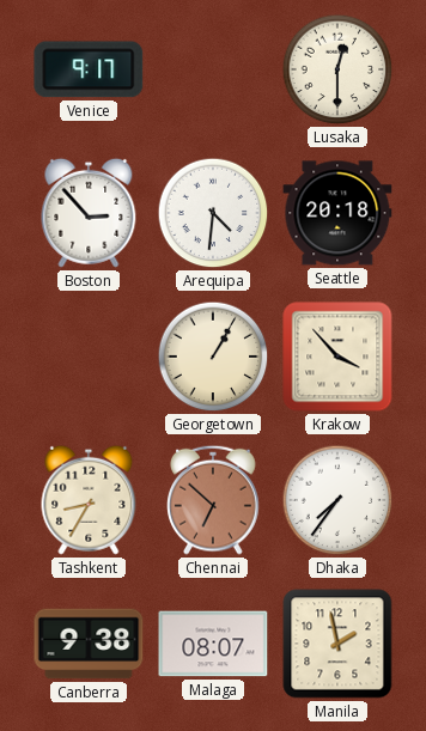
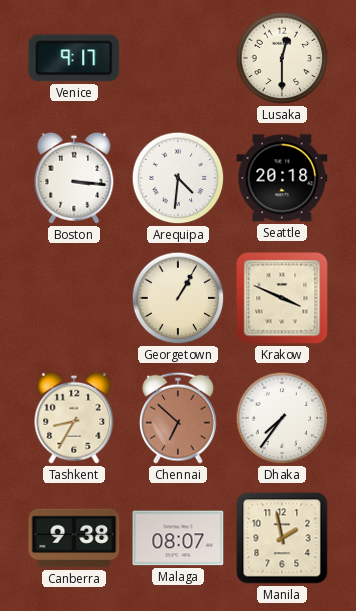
Boston: 2:53 -> 3:16 (74, 178)
Krakow: 3:53 -> 3:49 (282, 298)
